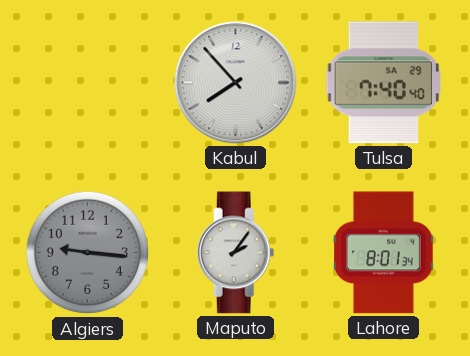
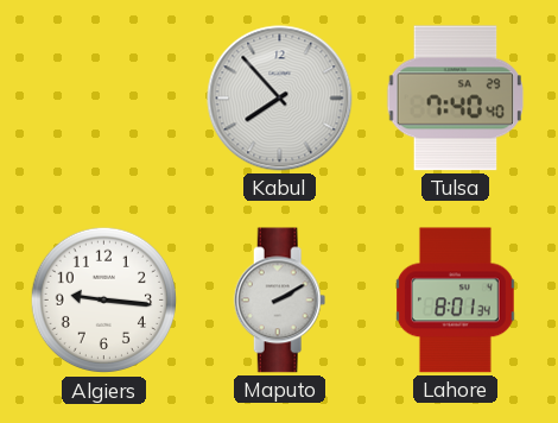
Algiers dial: grey -> white (104, 301)
Maputo: 2:06 -> 2:10 (280, 301)
